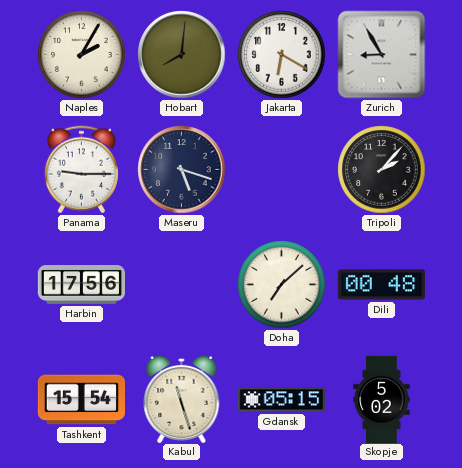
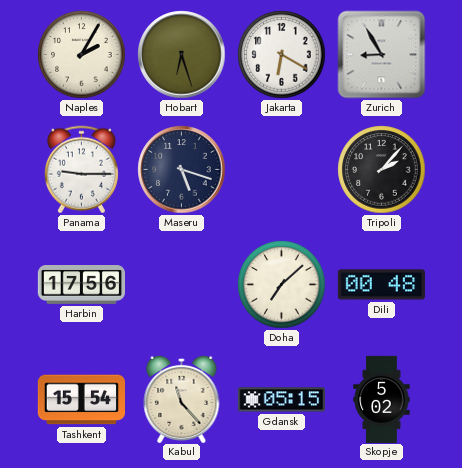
Hobart: 8:01 -> 6:27 (182, 55)
Kabul: 11:27 -> 11:23 (182, 398)
